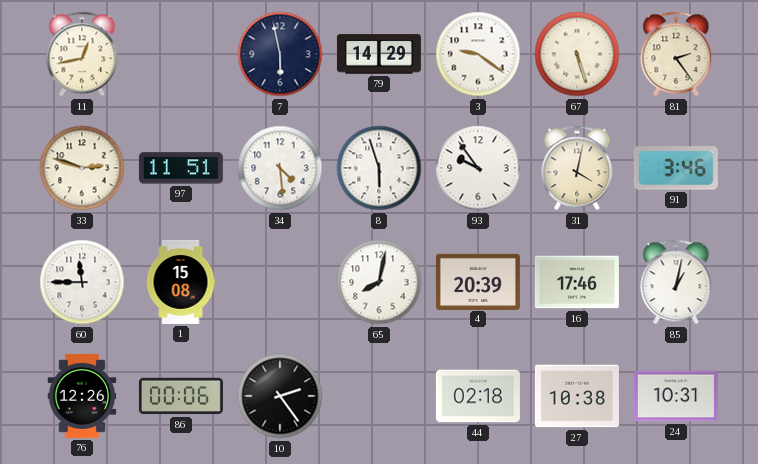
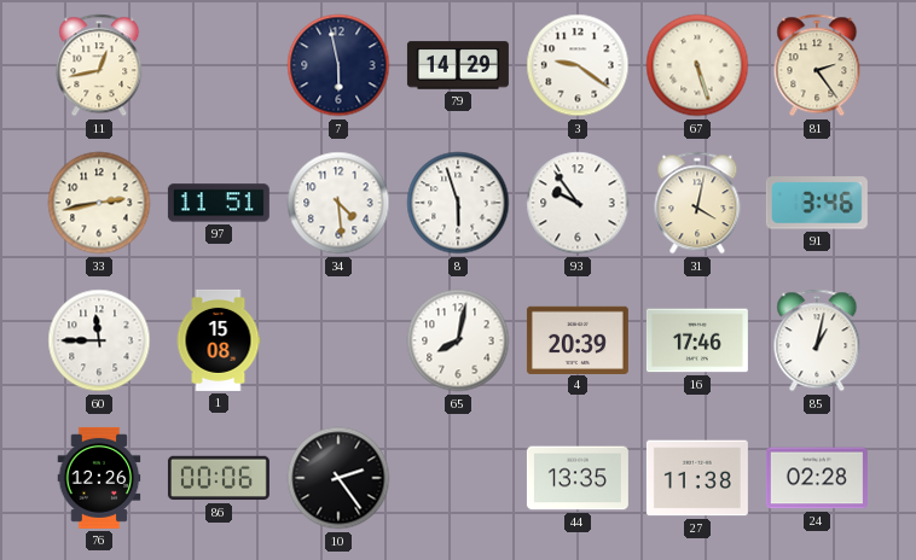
33: 2:48 -> 2:43 (99, 203)
44: 02:18 -> 13:35 (578, 478)
27: 10:38 -> 11:38 (697, 478)
24: 10:31 -> 02:28 (817, 478)
